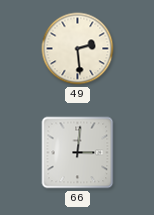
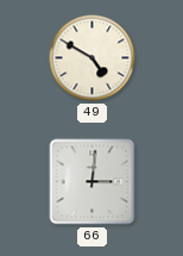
49: 2:29 -> 4:50 (93, 58)
